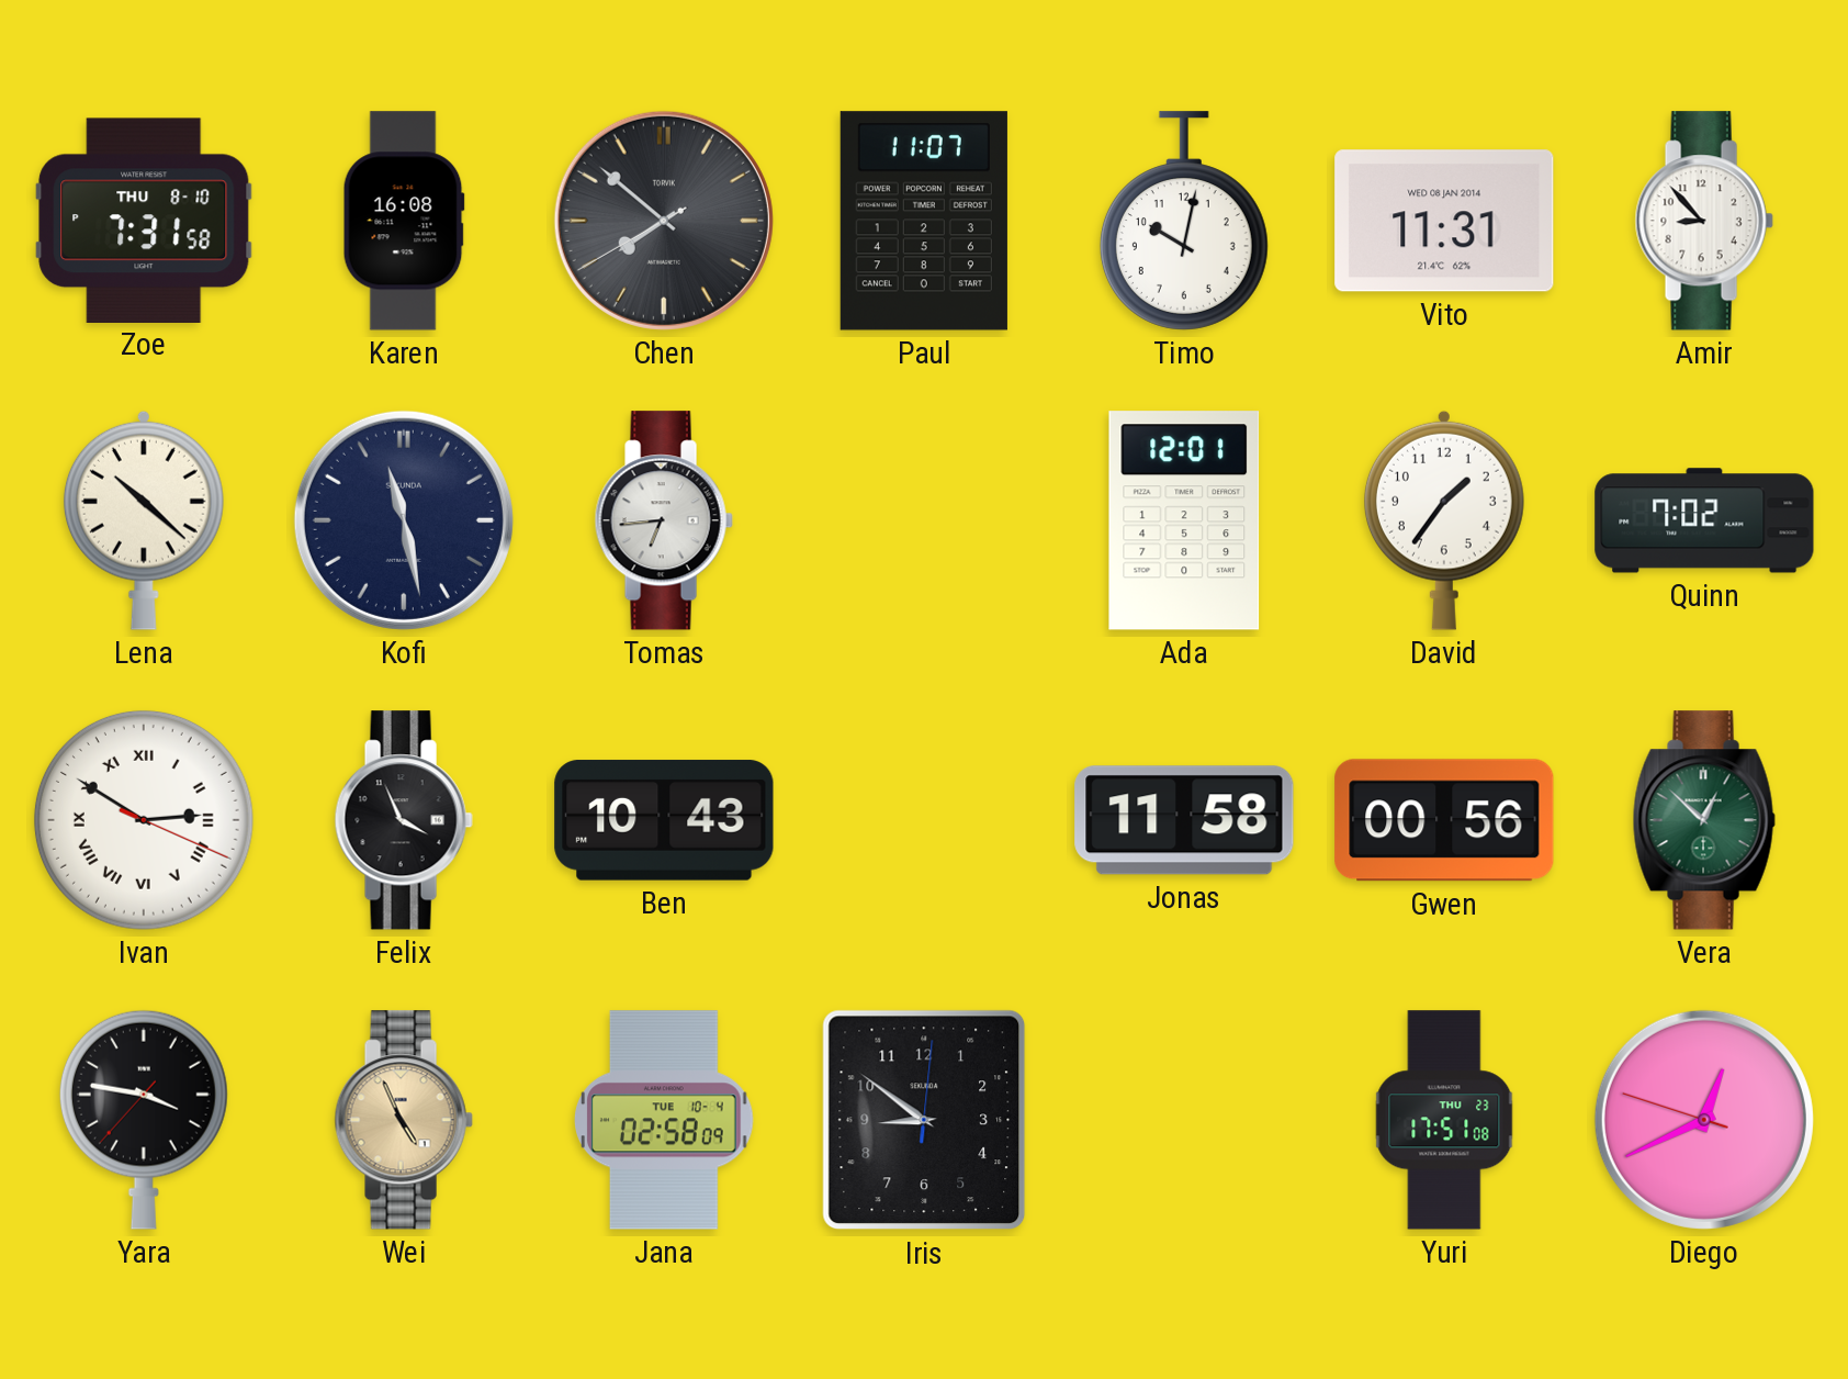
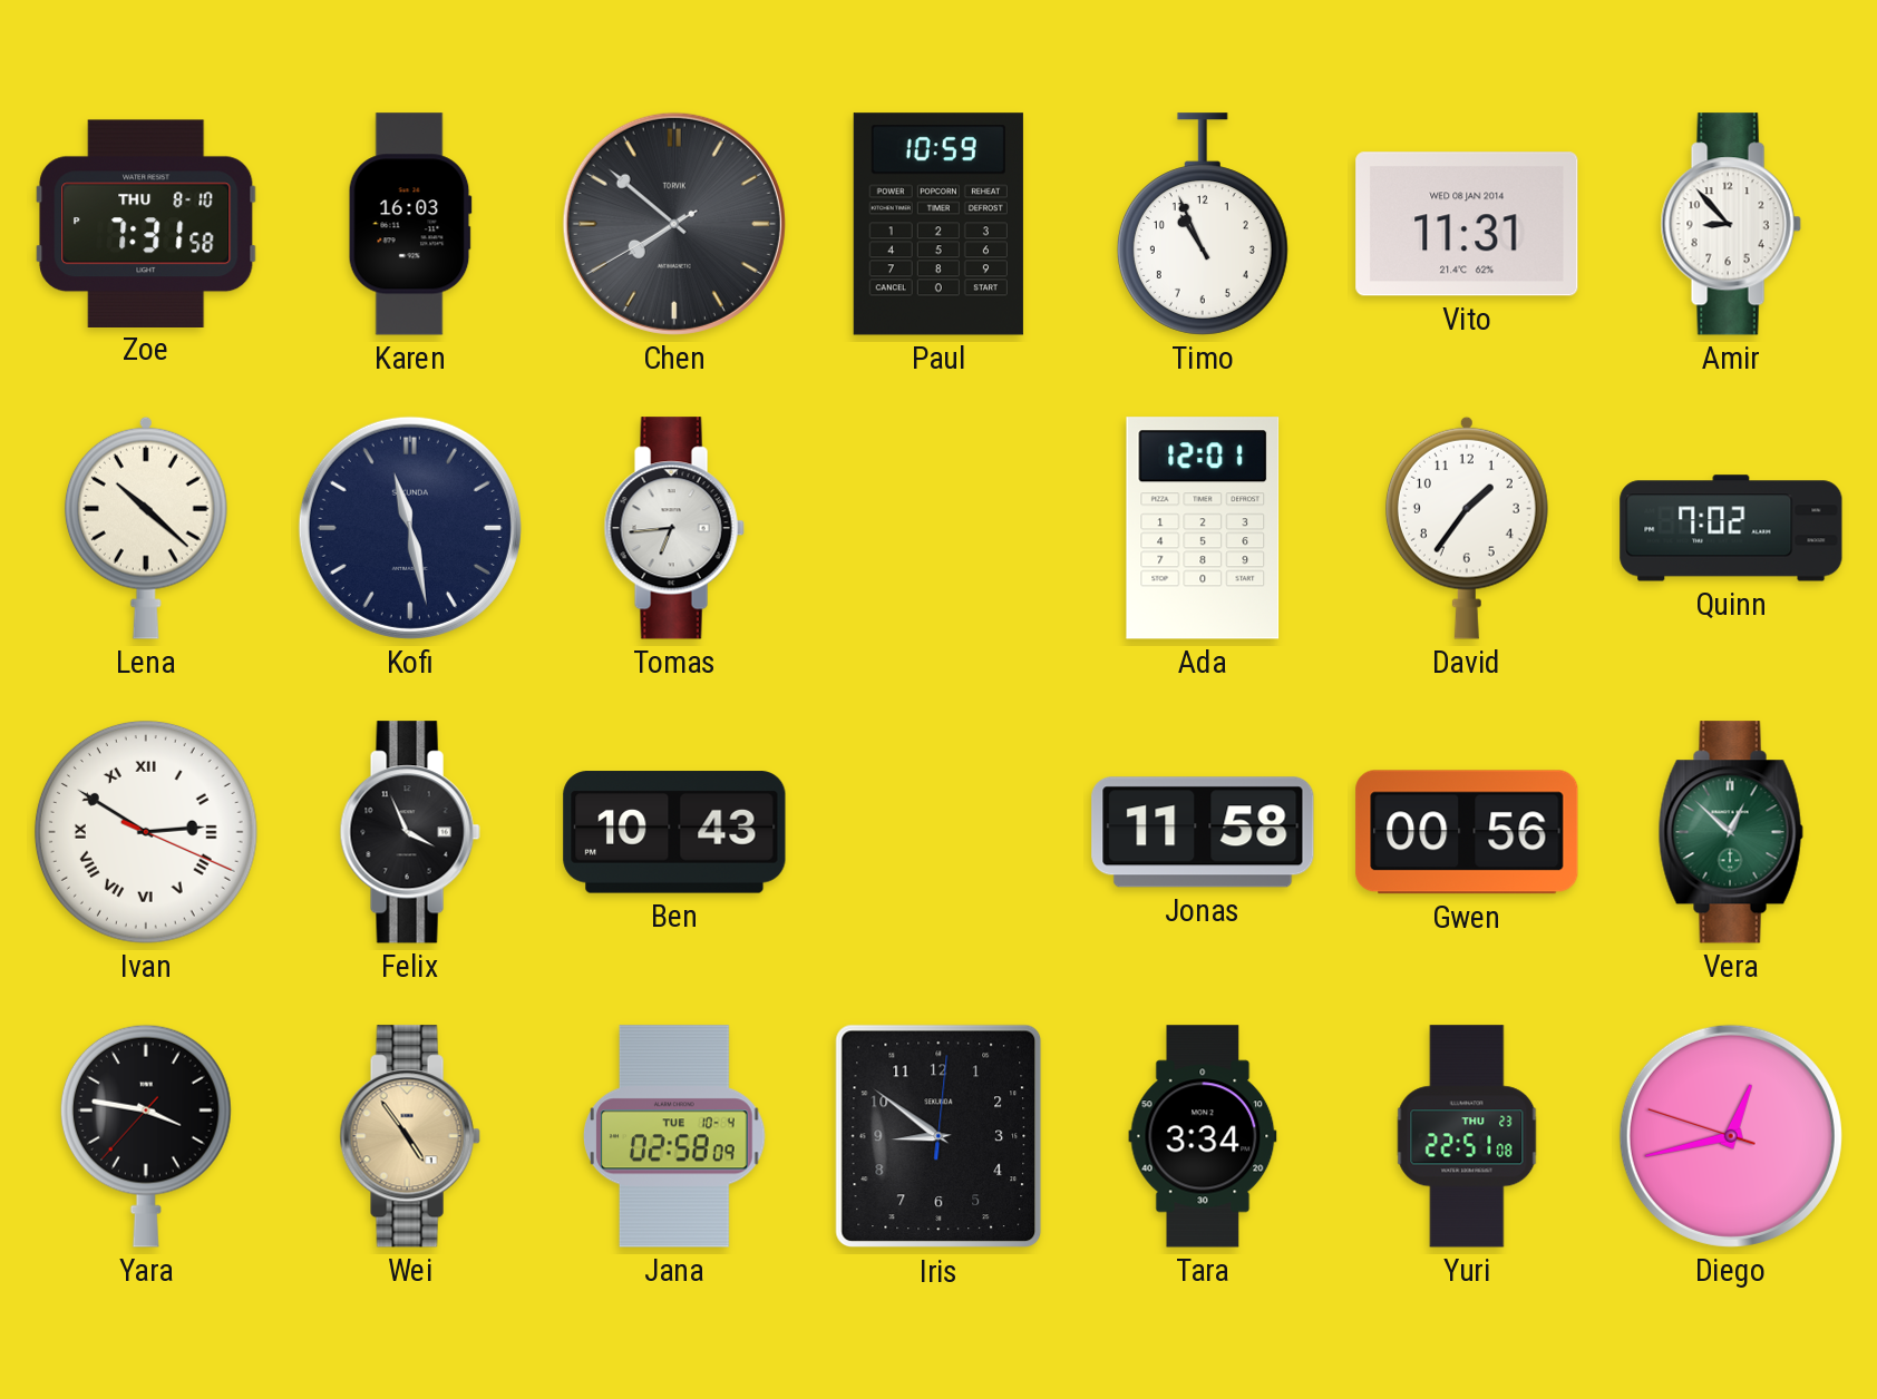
Karen: 16:08 -> 16:03 (410, 224)
Paul: 11:07 -> 10:59 (938, 224)
Timo: 10:02 -> 10:56 (1203, 224)
Wei: 4:56 -> 4:54 (410, 1136)
Tara: none -> 3:34 (1203, 1136)
Yuri: 17:51 -> 22:51 (1467, 1136)
Diego: 12:40 -> 12:42 (1731, 1136)
